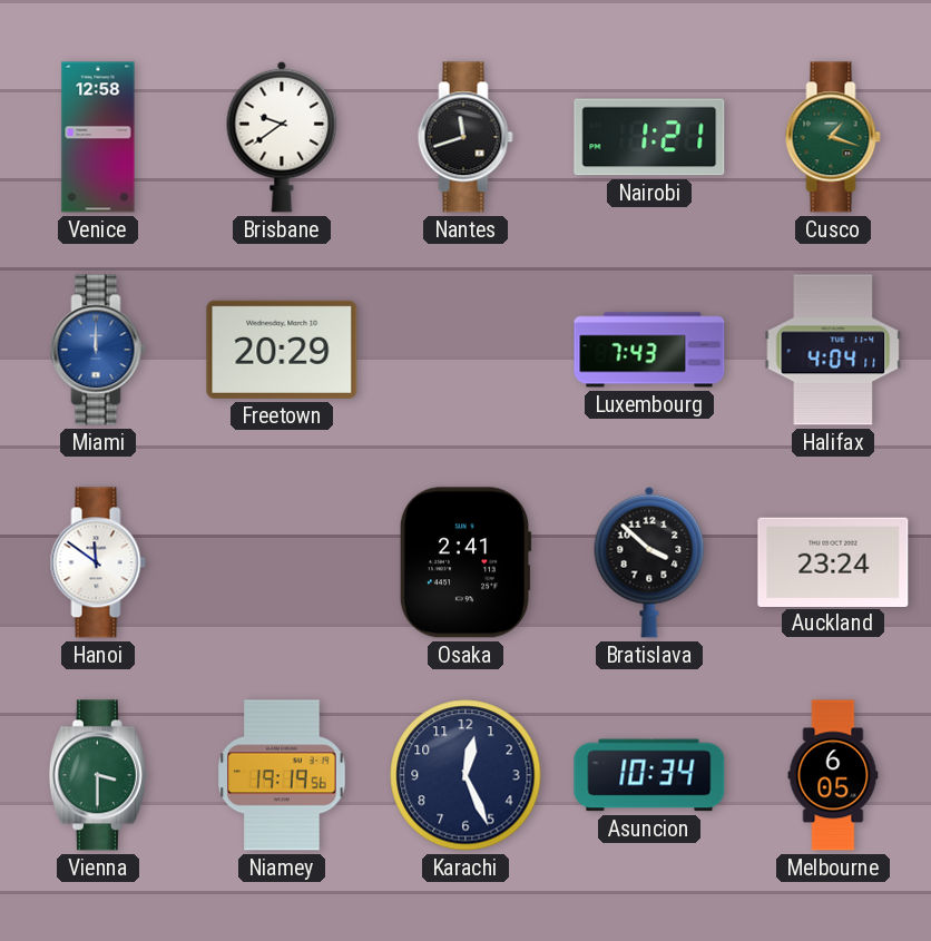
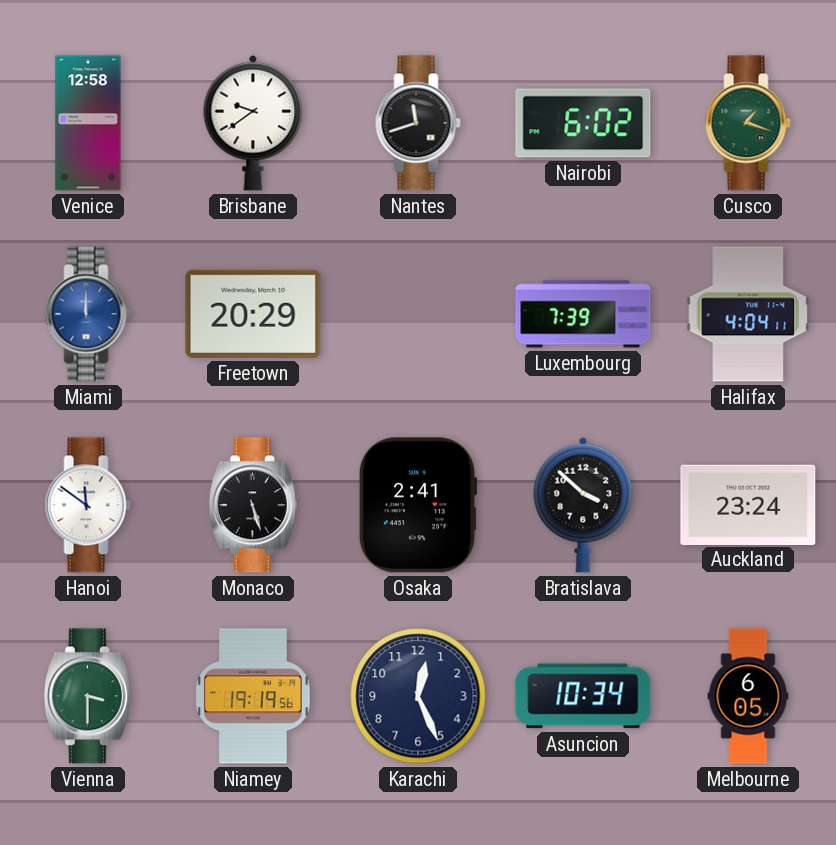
Nairobi: 1:21 -> 6:02 (583, 123)
Luxembourg: 7:43 -> 7:39 (583, 314)
Monaco: none -> 5:27 (253, 505)
